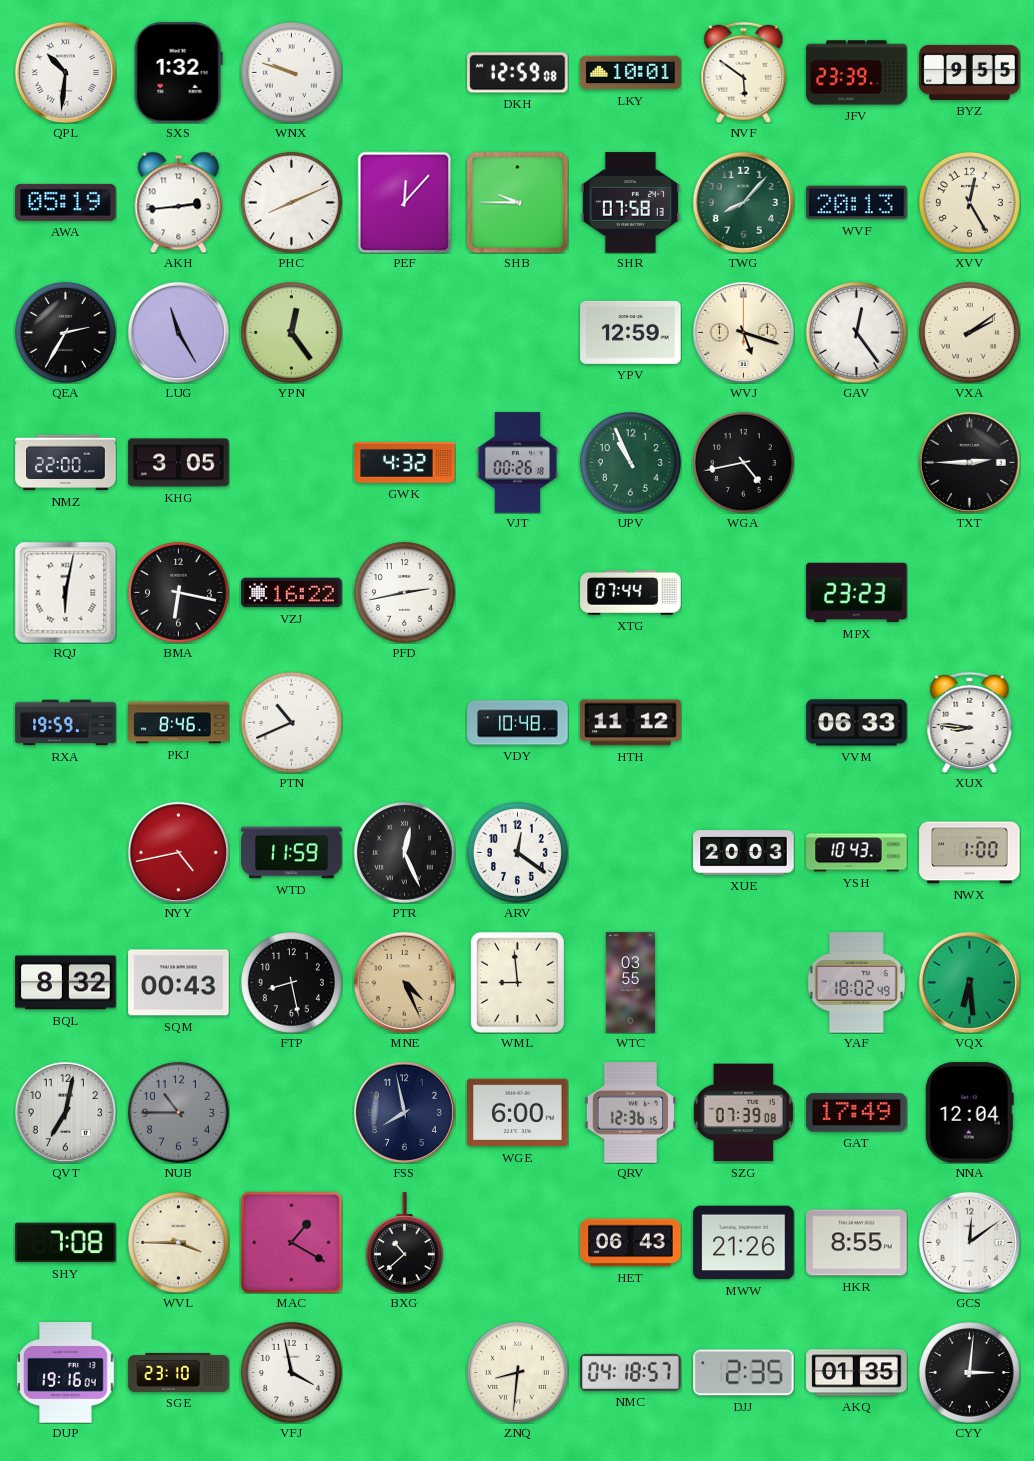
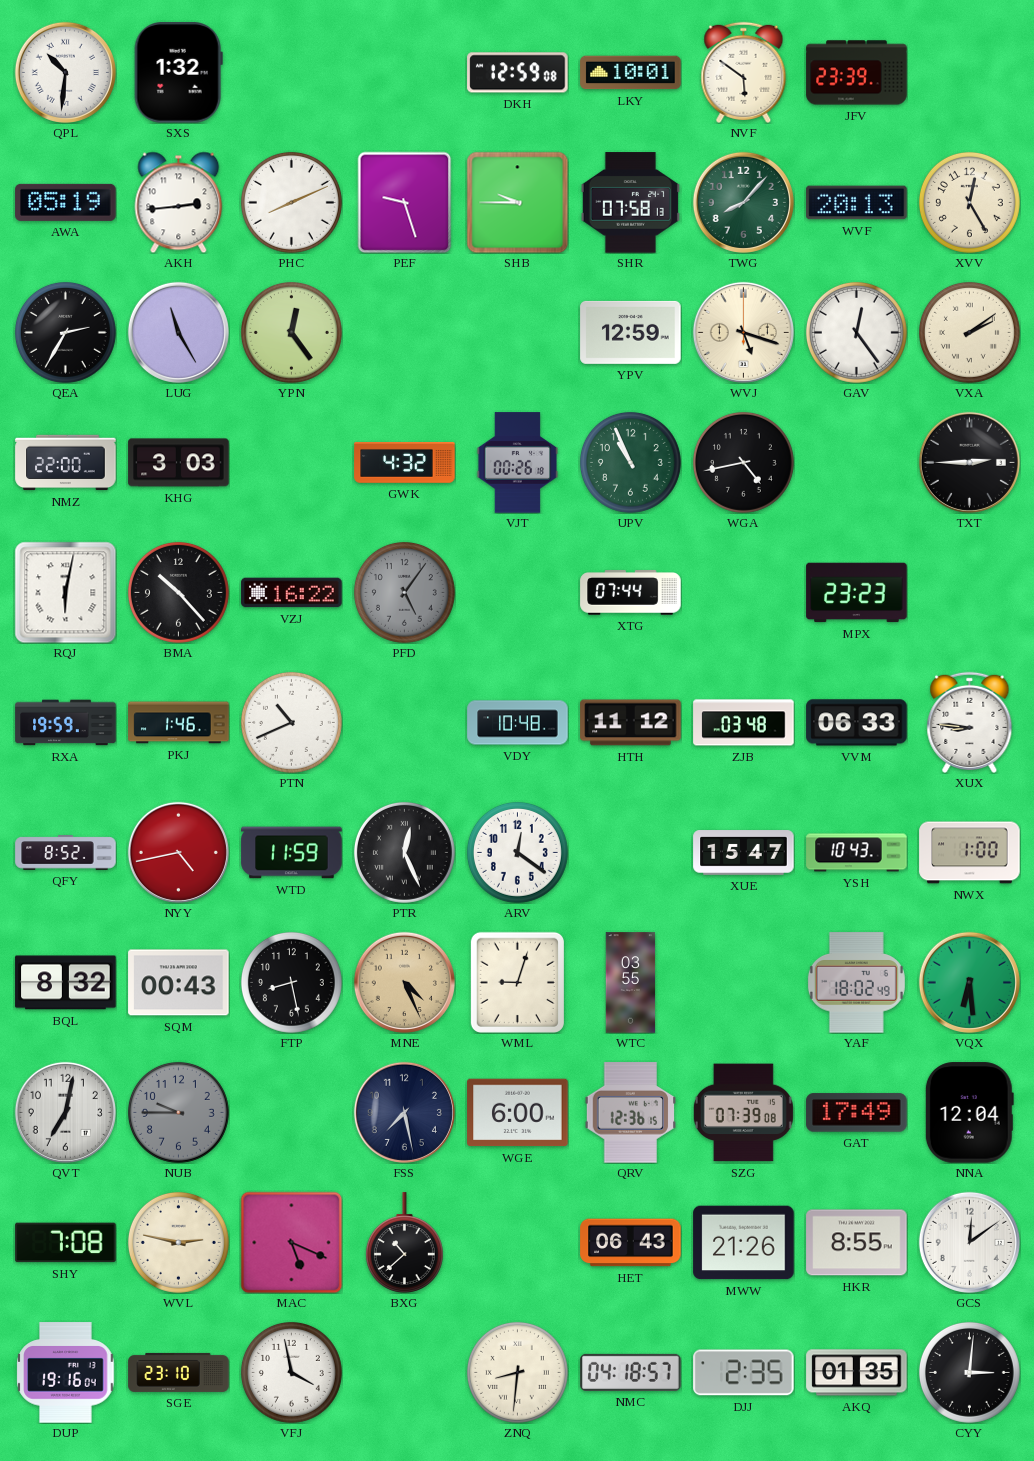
WNX: 9:48 -> none (291, 72)
BYZ: 9:55 -> none (970, 72)
PEF: 12:07 -> 9:27 (405, 202)
KHG: 3:05 -> 3:03 (179, 463)
BMA: 6:17 -> 10:23 (178, 592)
PFD: 2:43 -> 5:06 (404, 592)
PFD dial: white -> grey (404, 592)
PKJ: 8:46 -> 1:46 (179, 723)
ZJB: none -> 03:48 (744, 723)
QFY: none -> 8:52 (66, 853)
XUE: 20:03 -> 15:47 (744, 853)
WML: 8:59 -> 9:03 (517, 982)
NUB: 10:45 -> 9:45 (178, 1112)
FSS: 7:58 -> 7:28 (404, 1112)
WVL: 3:45 -> 2:47 (178, 1242)
MAC: 1:20 -> 5:19 (291, 1242)
